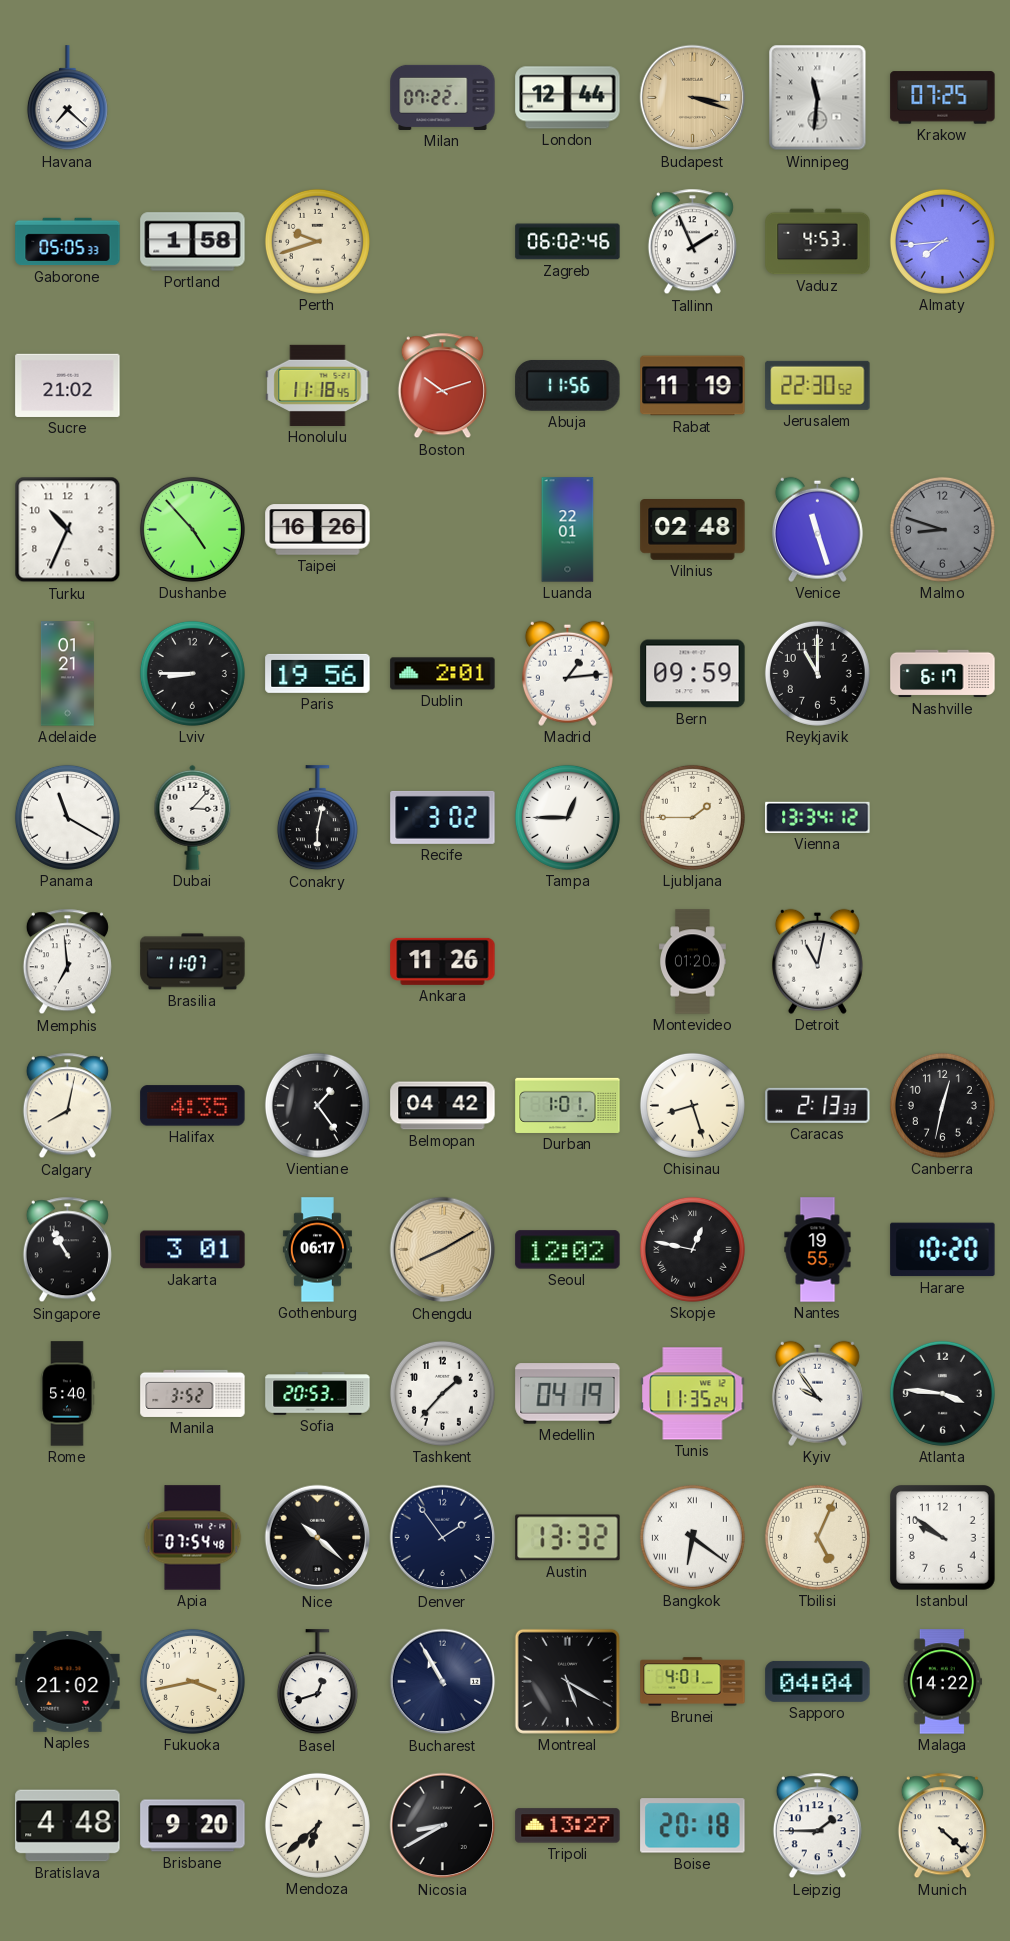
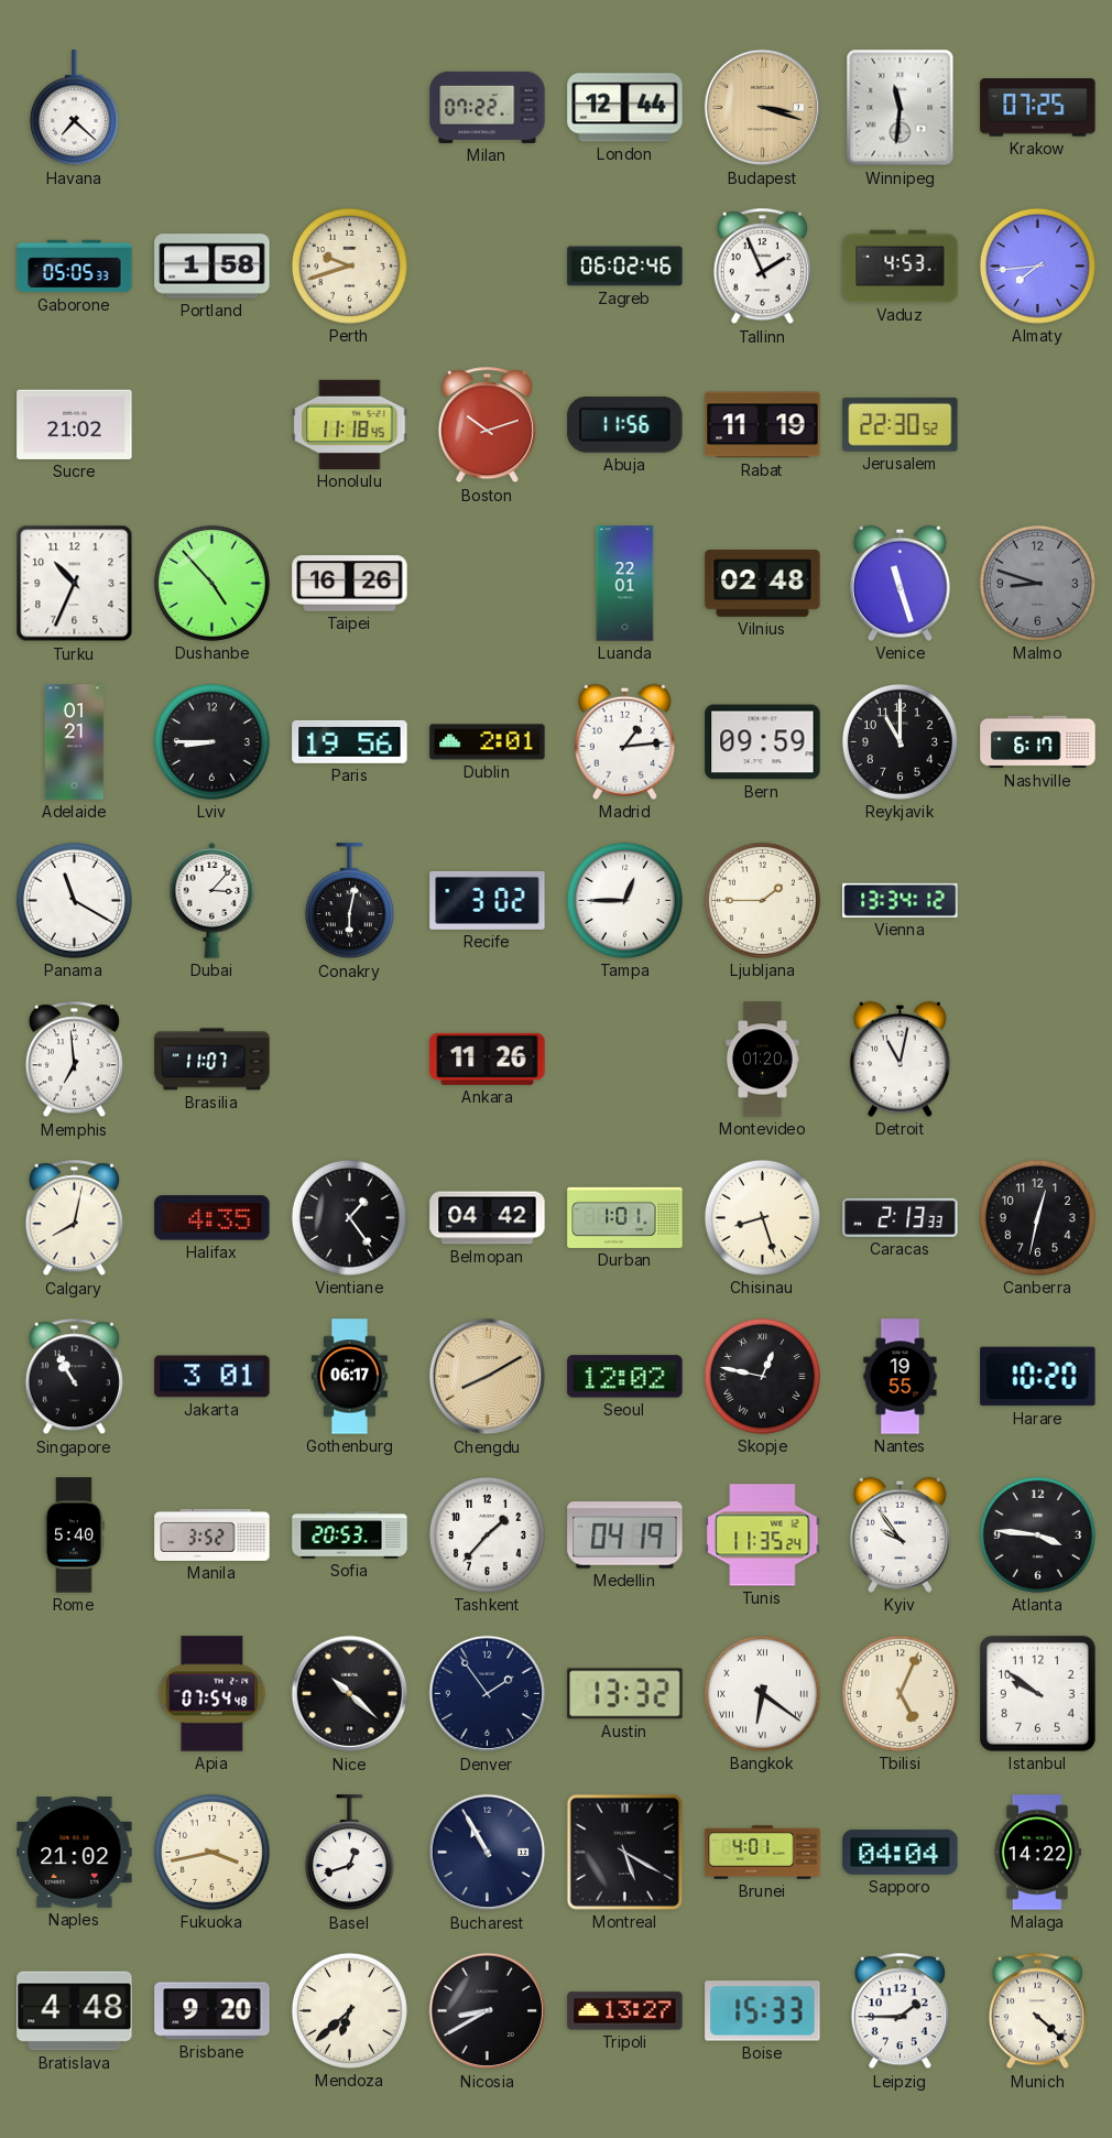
Boise: 20:18 -> 15:33 (763, 2011)
